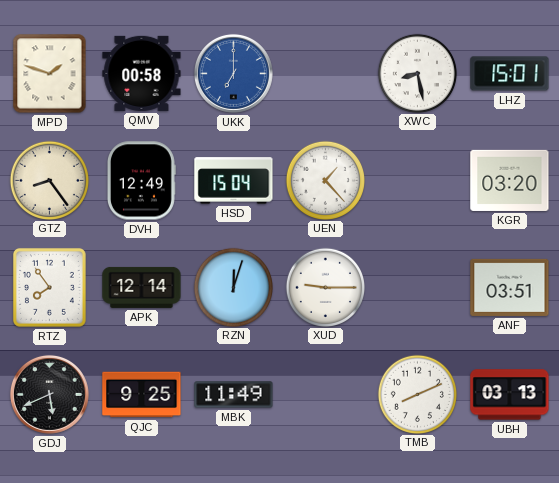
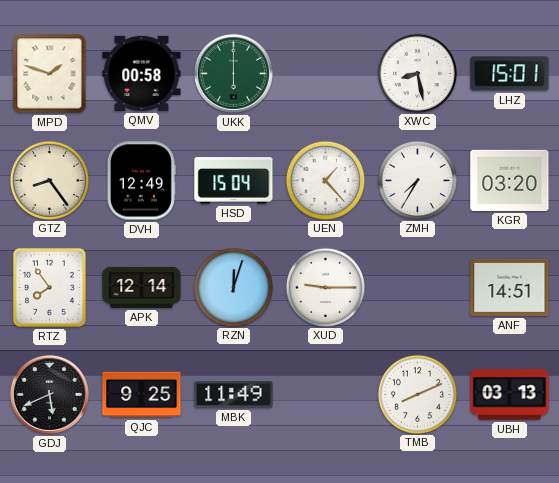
UKK: 7:00 -> 6:00 (233, 73)
UKK dial: blue -> green (233, 73)
ZMH: none -> 7:35 (417, 180)
ANF: 03:51 -> 14:51 (510, 287)
